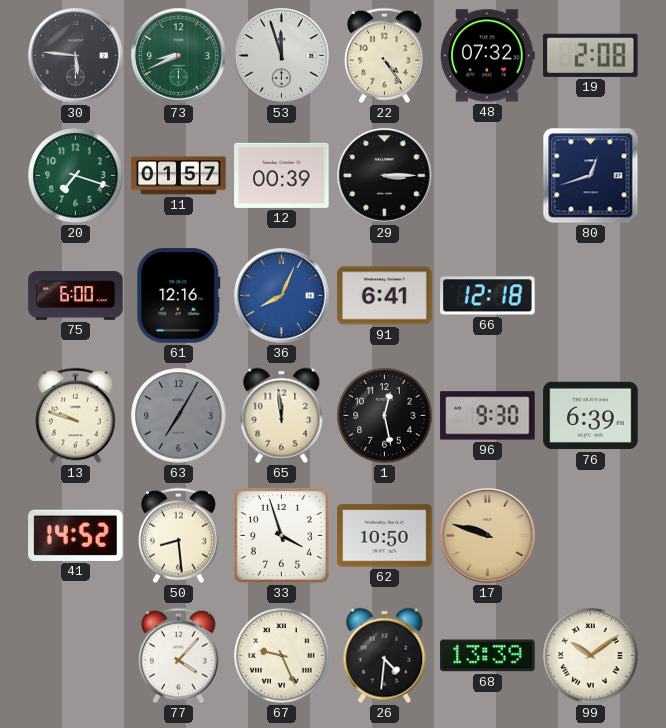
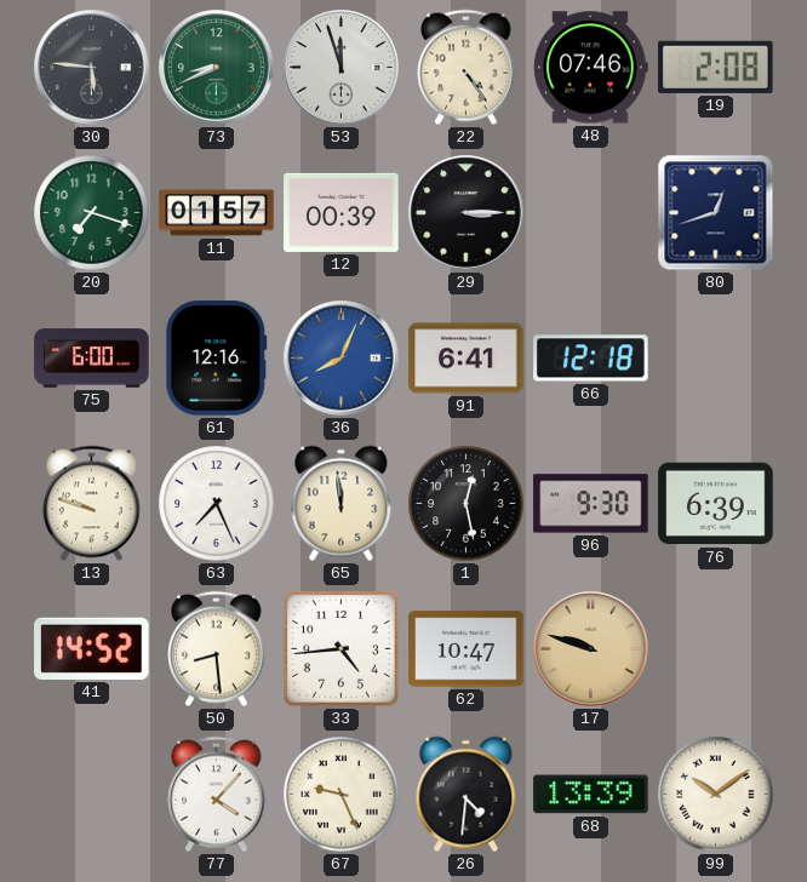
48: 07:32 -> 07:46 (591, 68)
63: 7:05 -> 7:26 (217, 504)
63 dial: grey -> white (217, 504)
33: 3:57 -> 4:44 (340, 648)
62: 10:50 -> 10:47 (467, 649)
